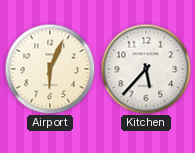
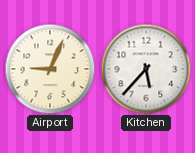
Airport: 6:04 -> 9:04 (50, 69)
